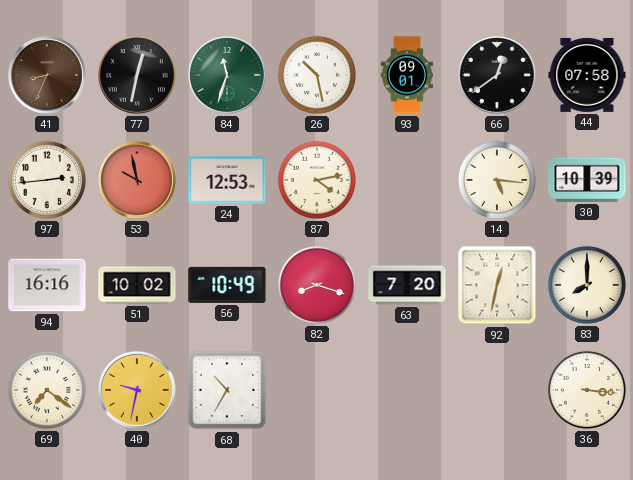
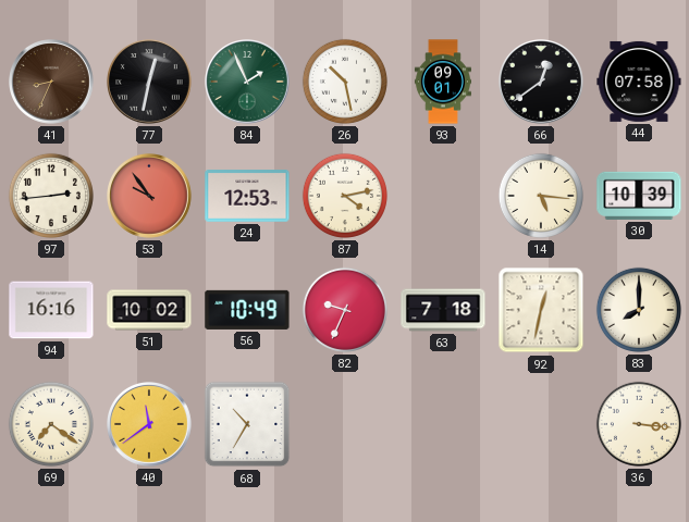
84: 11:33 -> 1:56 (248, 83)
53: 9:58 -> 9:54 (150, 197)
82: 8:18 -> 9:34 (345, 310)
63: 7:20 -> 7:18 (443, 310)
40: 9:32 -> 11:39 (150, 425)
